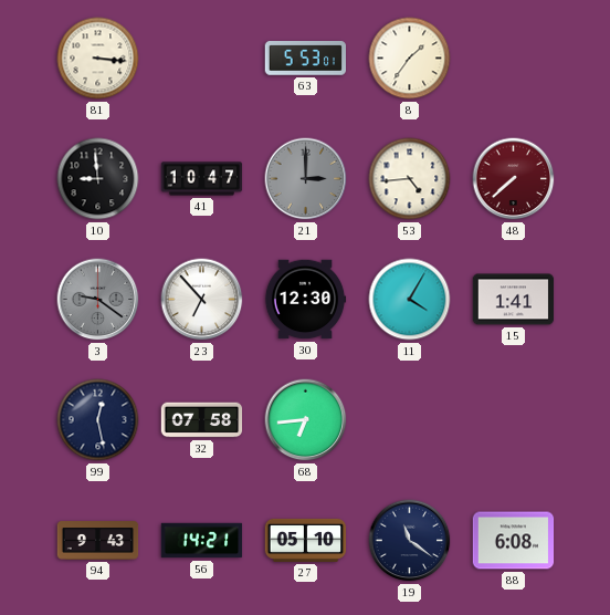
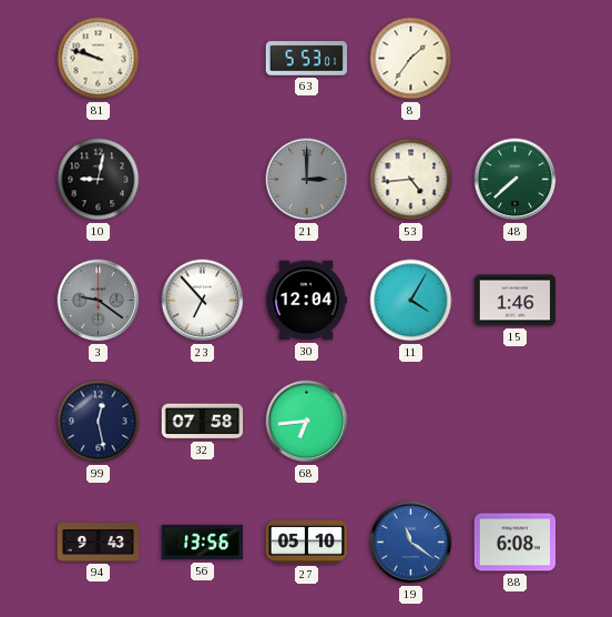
81: 3:16 -> 9:48 (99, 59)
10: 8:59 -> 9:02 (99, 180)
41: 10:47 -> none (202, 179)
48 dial: burgundy -> green (516, 180)
30: 12:30 -> 12:04 (306, 301)
15: 1:41 -> 1:46 (516, 301)
56: 14:21 -> 13:56 (203, 543)
19 dial: navy -> blue (411, 543)
